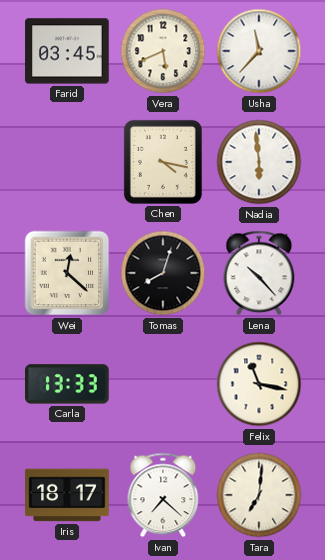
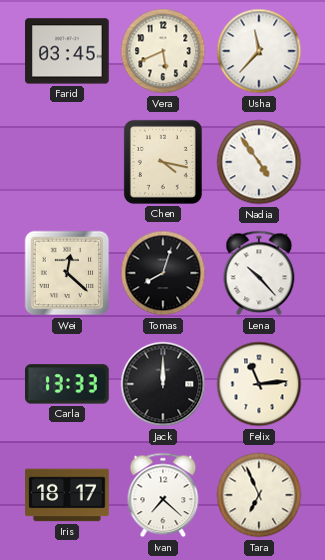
Nadia: 5:59 -> 4:54 (259, 162)
Jack: none -> 12:00 (163, 384)
Felix: 11:17 -> 11:14 (259, 384)
Tara: 7:01 -> 6:56 (259, 495)
